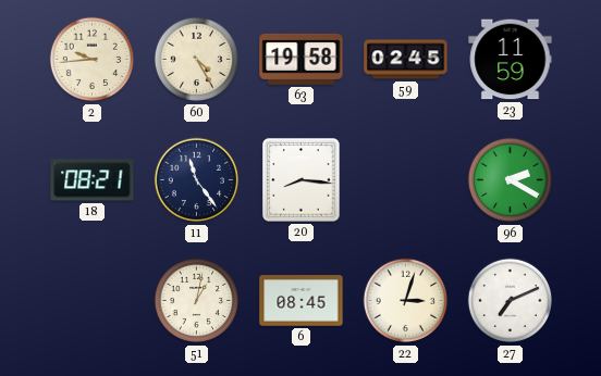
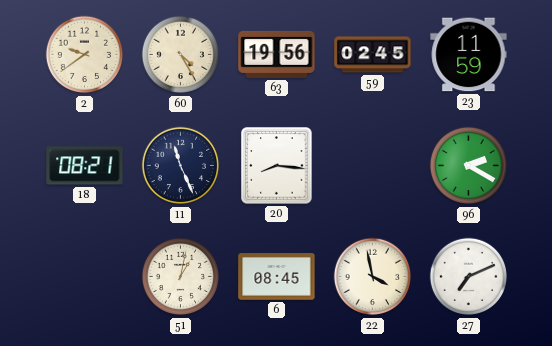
2: 9:44 -> 9:39 (85, 55)
63: 19:58 -> 19:56 (277, 54)
11: 11:24 -> 11:26 (181, 166)
22: 3:03 -> 3:58 (373, 277)
